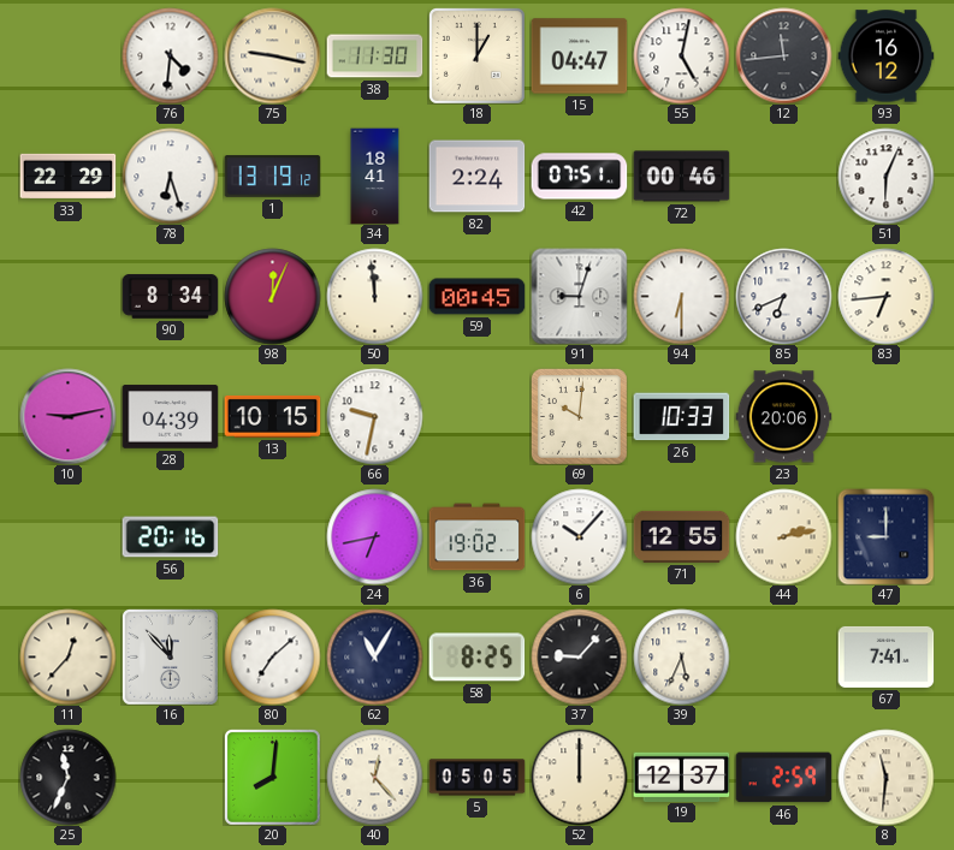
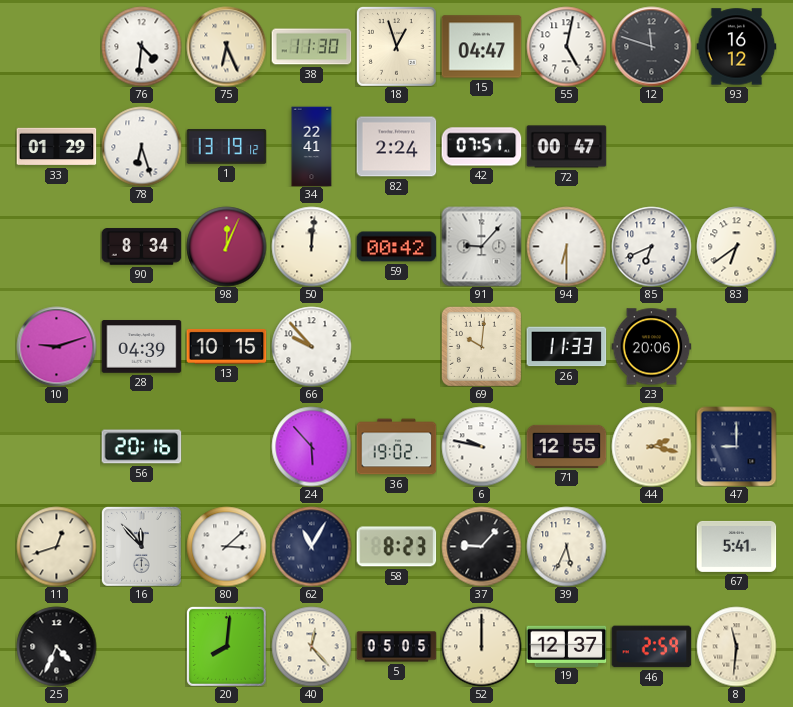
75: 9:17 -> 6:26 (226, 46)
18: 1:00 -> 12:57 (396, 46)
12: 11:44 -> 11:48 (651, 46)
33: 22:29 -> 01:29 (56, 147)
34: 18:41 -> 22:41 (312, 146)
72: 00:46 -> 00:47 (566, 147)
51: 6:04 -> none (885, 176)
50: 11:59 -> 12:01 (311, 246)
59: 00:45 -> 00:42 (396, 247)
91: 9:03 -> 9:07 (481, 246)
83: 6:44 -> 6:39 (736, 246)
10: 9:13 -> 9:12 (56, 346)
66: 9:32 -> 9:53 (311, 346)
26: 10:33 -> 11:33 (566, 347)
24: 6:43 -> 5:53 (311, 446)
6: 10:07 -> 9:47 (481, 446)
44: 2:13 -> 2:17 (651, 446)
11: 12:37 -> 12:42 (56, 546)
80: 7:08 -> 3:08 (226, 546)
58: 8:25 -> 8:23 (396, 547)
67: 7:41 -> 5:41 (736, 546)
25: 11:34 -> 4:34 (56, 646)
